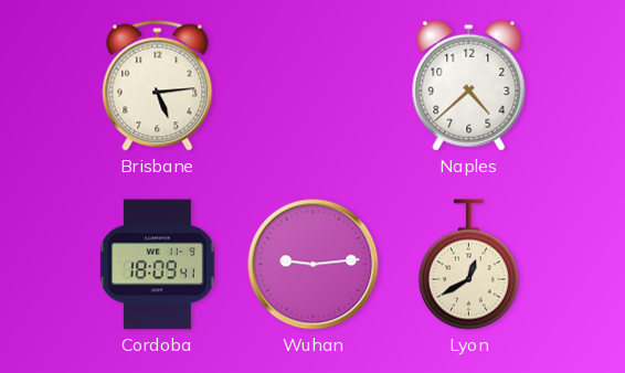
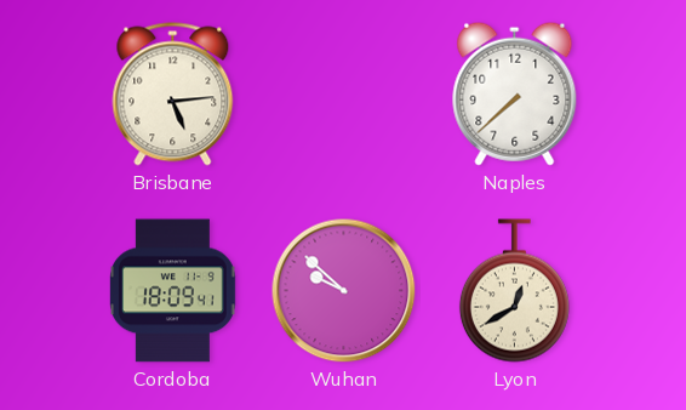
Naples: 4:38 -> 7:38 (515, 93)
Wuhan: 9:14 -> 9:52 (344, 291)
